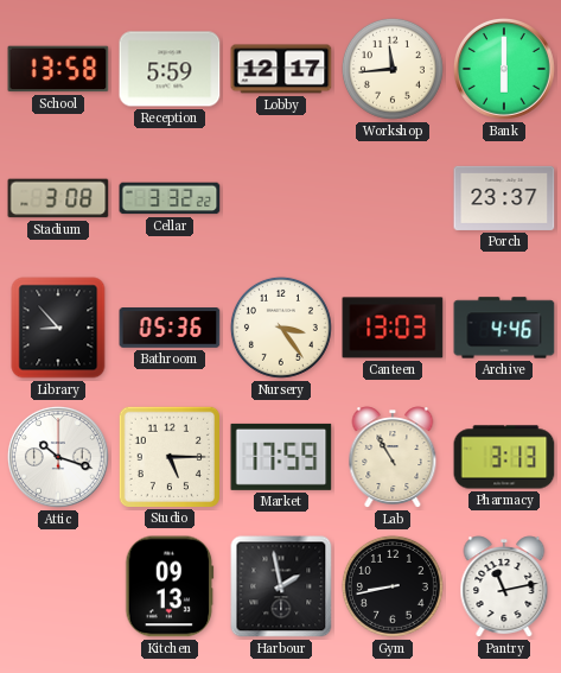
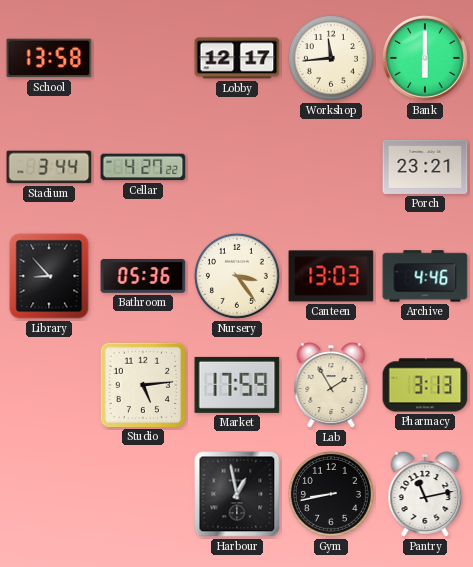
Reception: 5:59 -> none (170, 69)
Stadium: 3:08 -> 3:44 (49, 167)
Cellar: 3:32 -> 4:27 (143, 167)
Porch: 23:37 -> 23:21 (425, 167)
Attic: 10:18 -> none (59, 458)
Studio: 5:15 -> 5:14 (142, 384)
Lab: 10:55 -> 1:55 (331, 385)
Kitchen: 09:13 -> none (170, 586)
Harbour: 1:58 -> 12:58 (237, 494)
